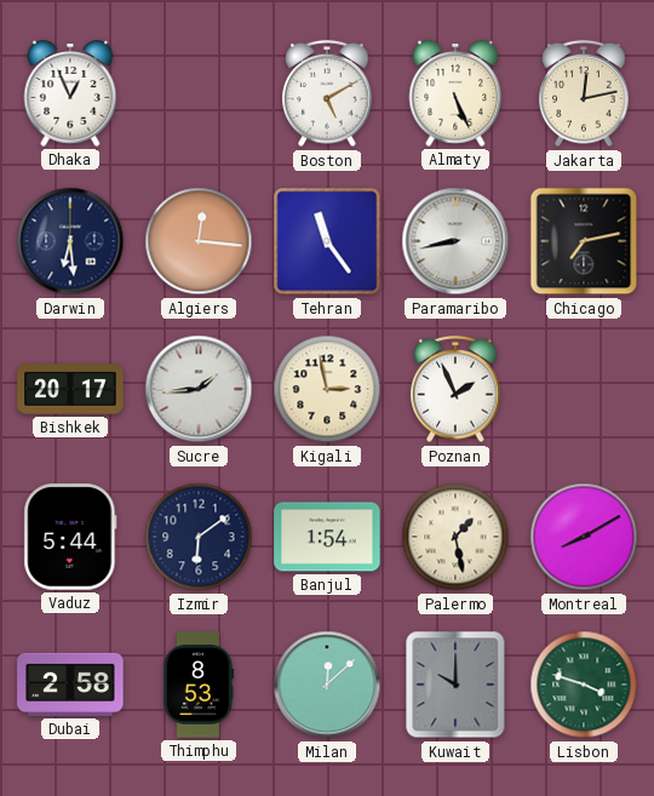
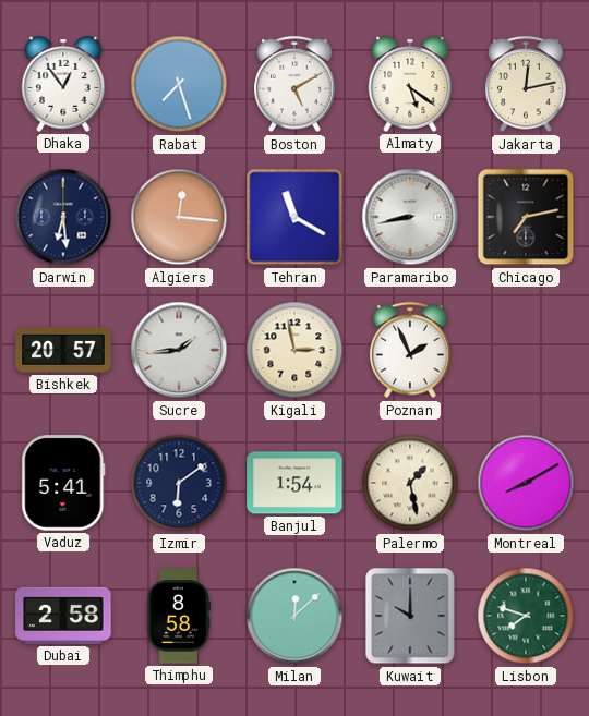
Dhaka: 12:56 -> 12:54 (63, 84)
Rabat: none -> 7:27 (179, 84)
Almaty: 5:26 -> 5:21 (410, 84)
Tehran: 11:24 -> 11:20 (294, 217)
Bishkek: 20:17 -> 20:57 (63, 350)
Vaduz: 5:44 -> 5:41 (63, 483)
Thimphu: 8:53 -> 8:58 (179, 616)
Lisbon: 3:48 -> 7:48 (526, 616)
